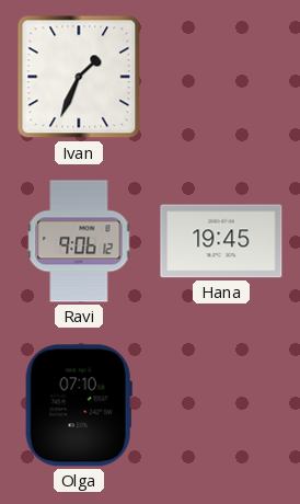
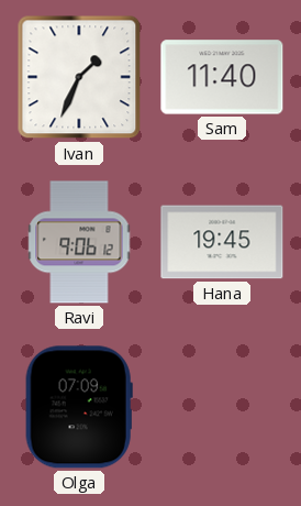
Sam: none -> 11:40 (222, 77)
Olga: 07:10 -> 07:09 (79, 407)
